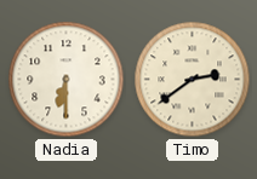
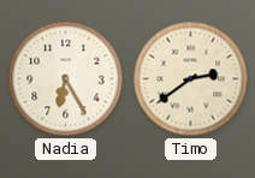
Nadia: 6:30 -> 6:25 (66, 79)
